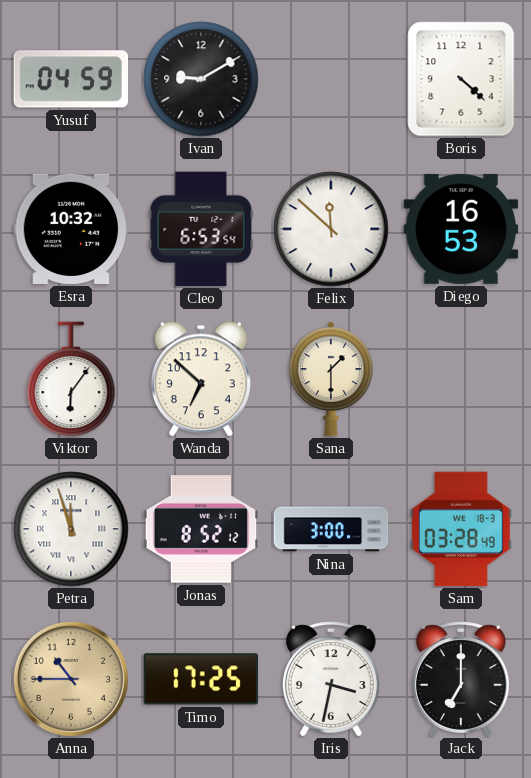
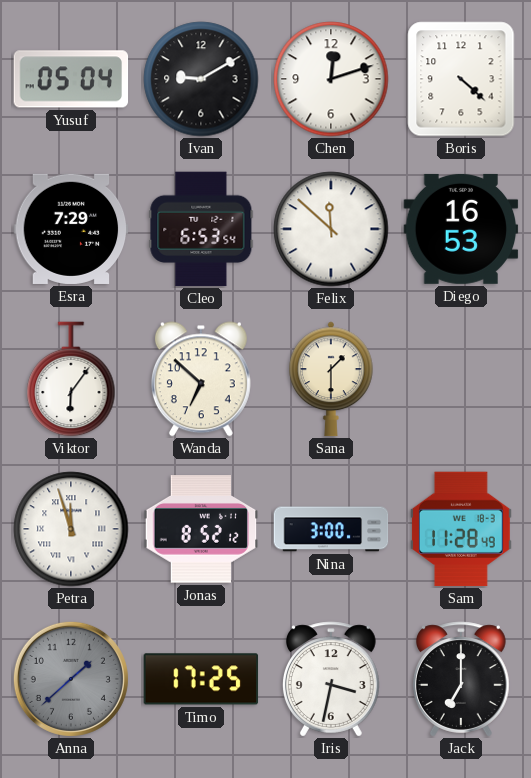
Yusuf: 04:59 -> 05:04 (71, 79)
Chen: none -> 12:12 (331, 79)
Esra: 10:32 -> 7:29 (71, 229)
Sam: 03:28 -> 11:28 (461, 529)
Anna: 10:45 -> 1:38 (71, 679)
Anna dial: champagne -> grey (71, 679)
